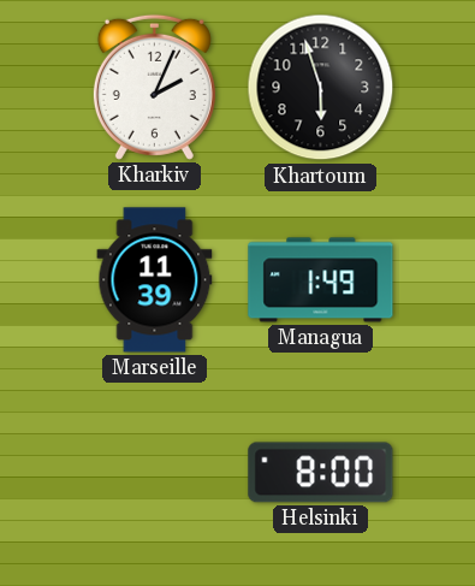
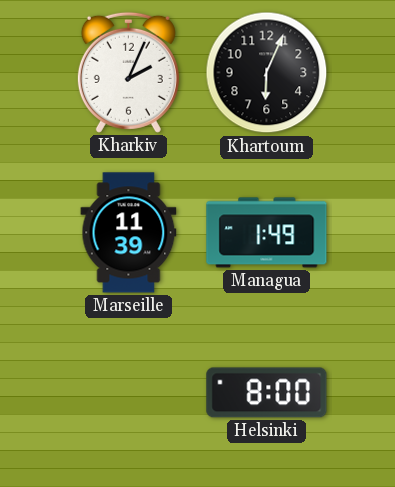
Khartoum: 5:57 -> 6:04 (267, 73)
